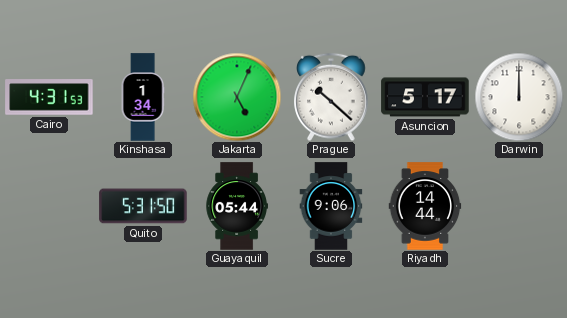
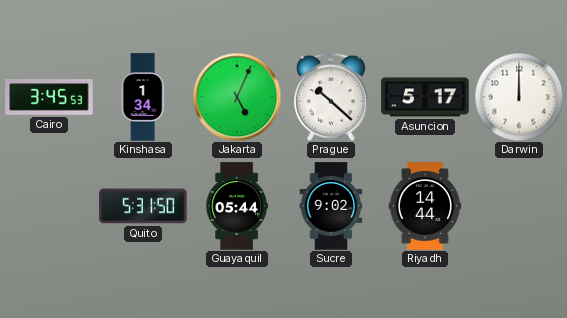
Cairo: 4:31 -> 3:45 (49, 97)
Sucre: 9:06 -> 9:02 (331, 206)
